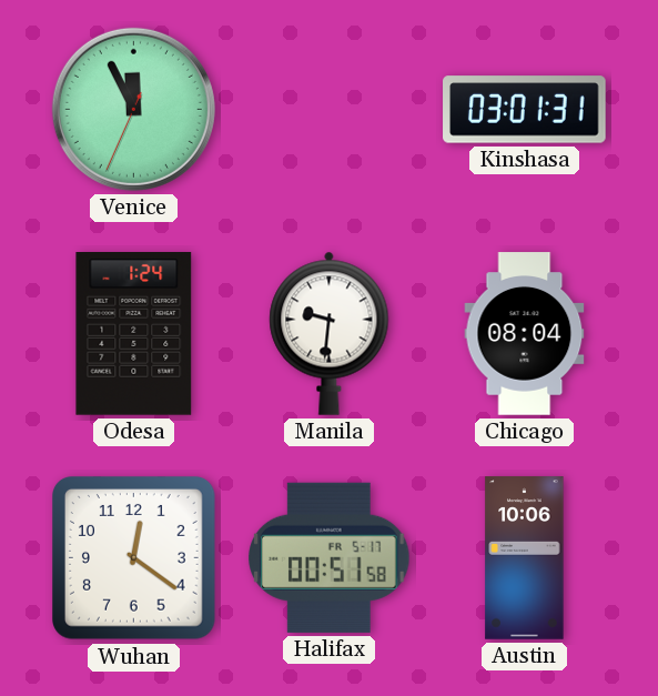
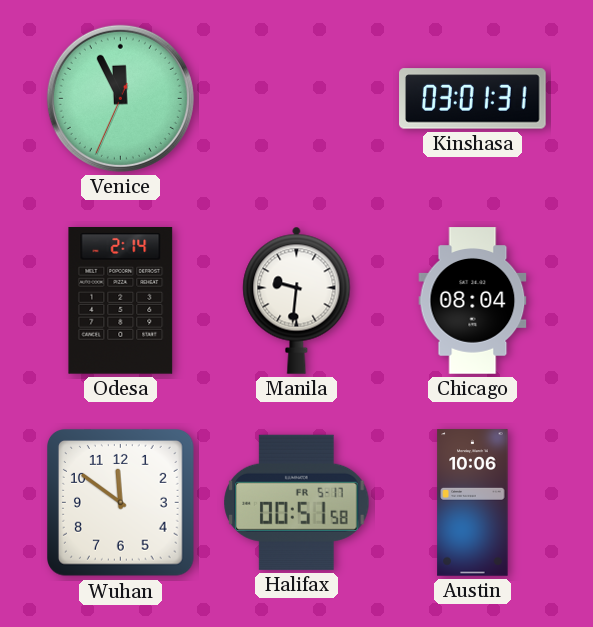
Odesa: 1:24 -> 2:14 (121, 301)
Wuhan: 12:21 -> 11:51 (121, 503)
